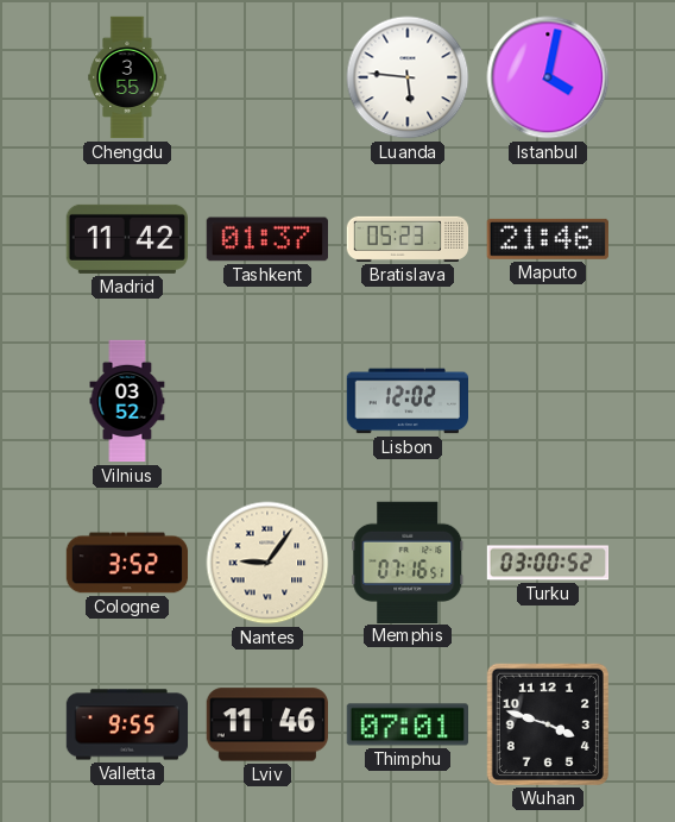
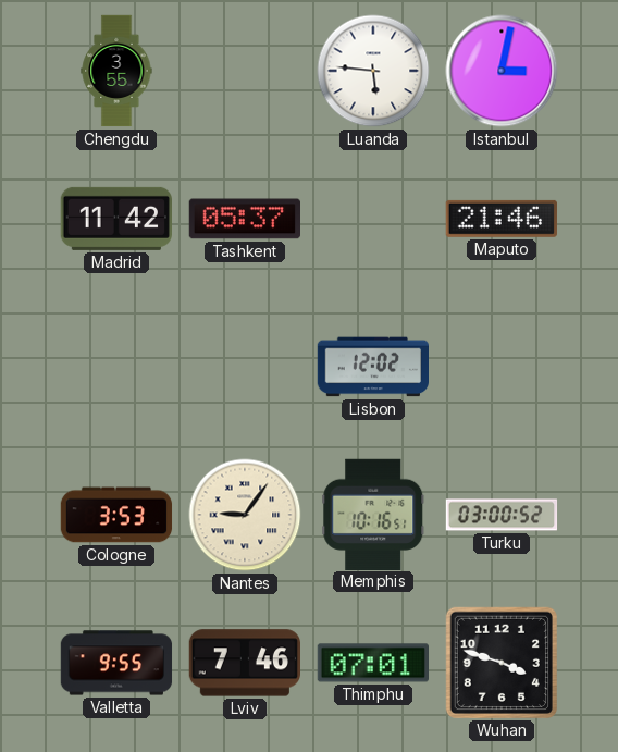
Istanbul: 4:02 -> 3:02 (502, 71)
Tashkent: 01:37 -> 05:37 (244, 219)
Bratislava: 05:23 -> none (408, 239)
Vilnius: 03:52 -> none (127, 401)
Cologne: 3:52 -> 3:53 (116, 515)
Memphis: 07:16 -> 10:16 (373, 514)
Lviv: 11:46 -> 7:46 (244, 663)
